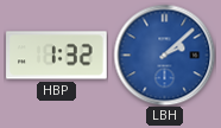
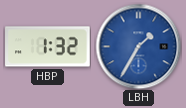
LBH: 2:08 -> 1:35 (138, 46)
